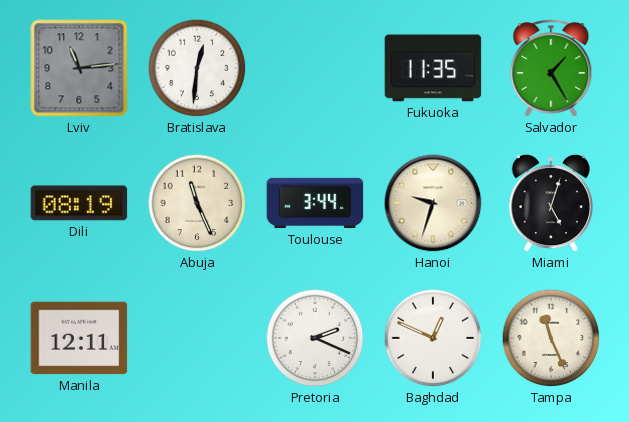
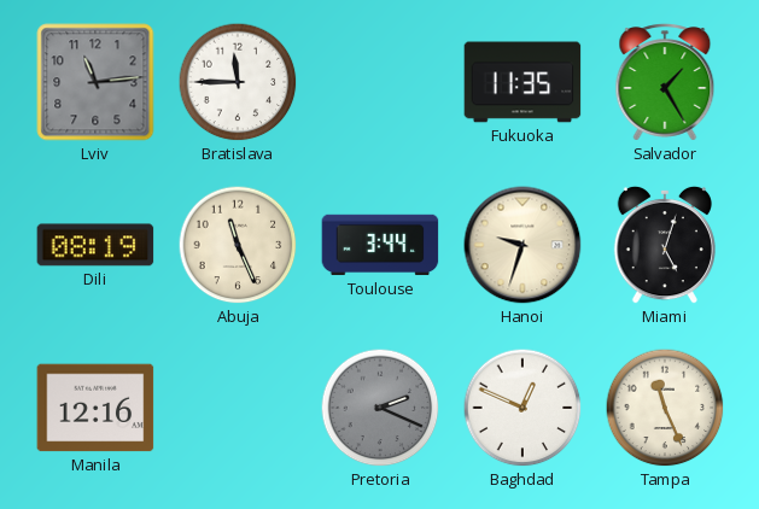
Bratislava: 12:31 -> 11:45 (238, 82)
Manila: 12:11 -> 12:16 (95, 408)
Pretoria dial: white -> grey (380, 408)
